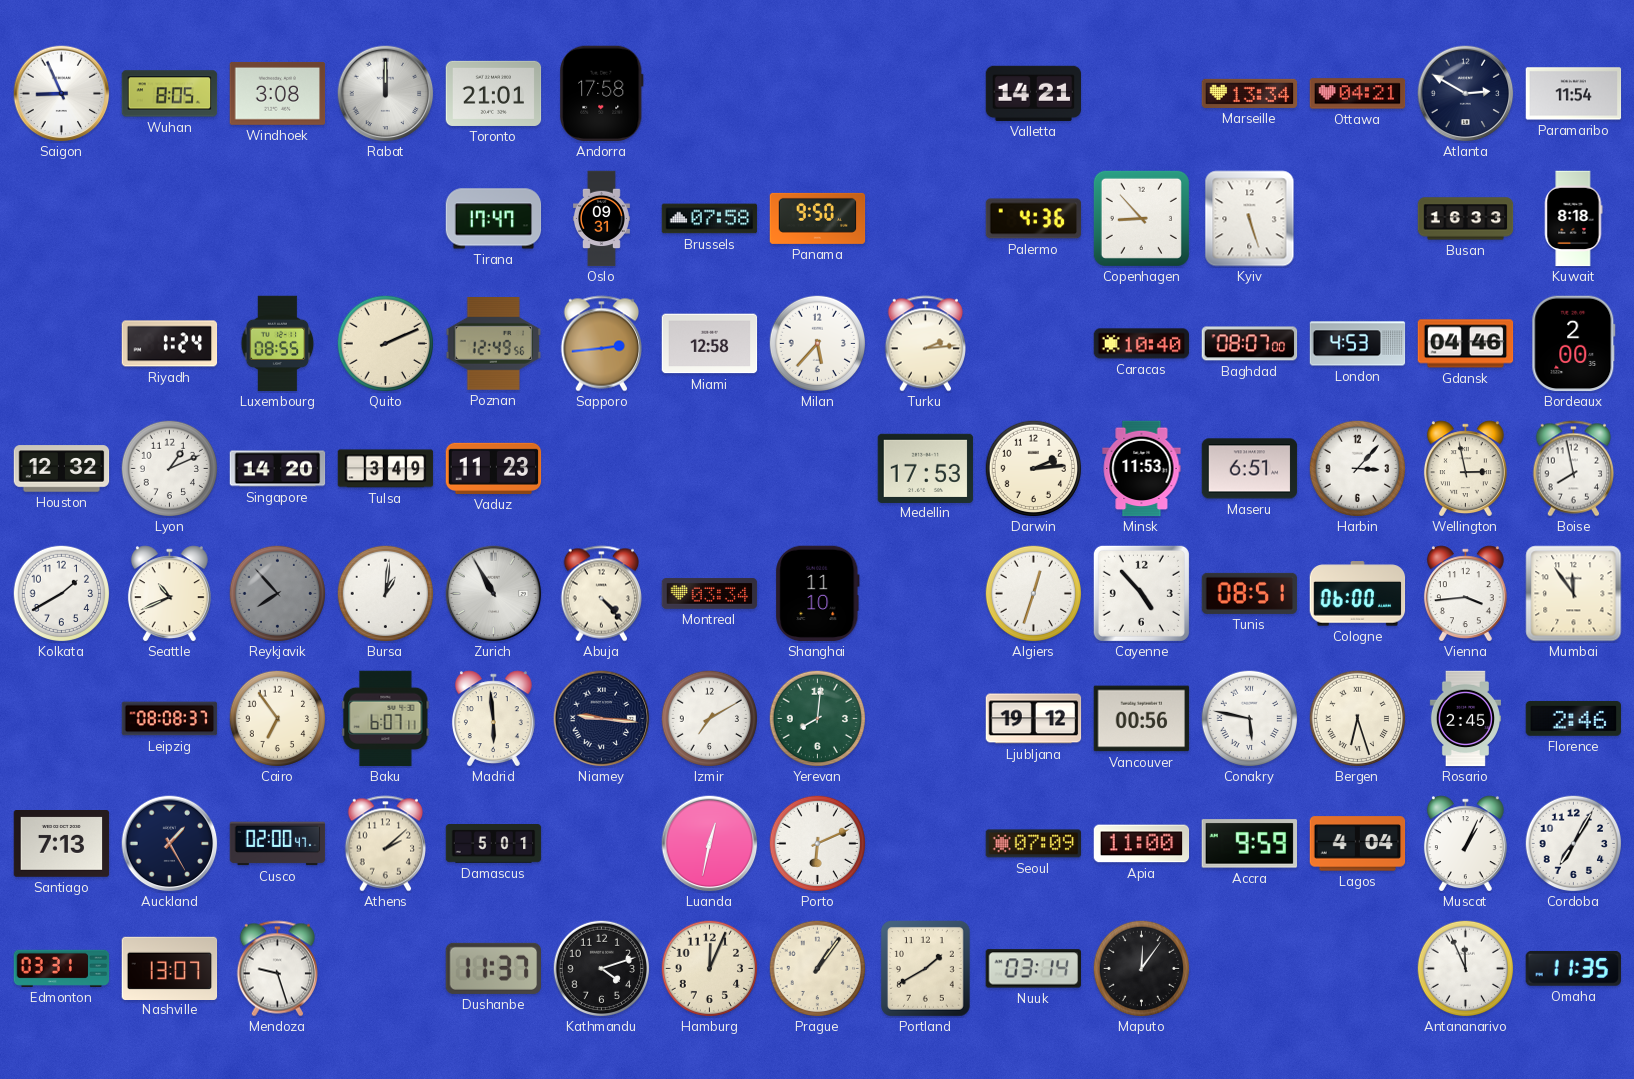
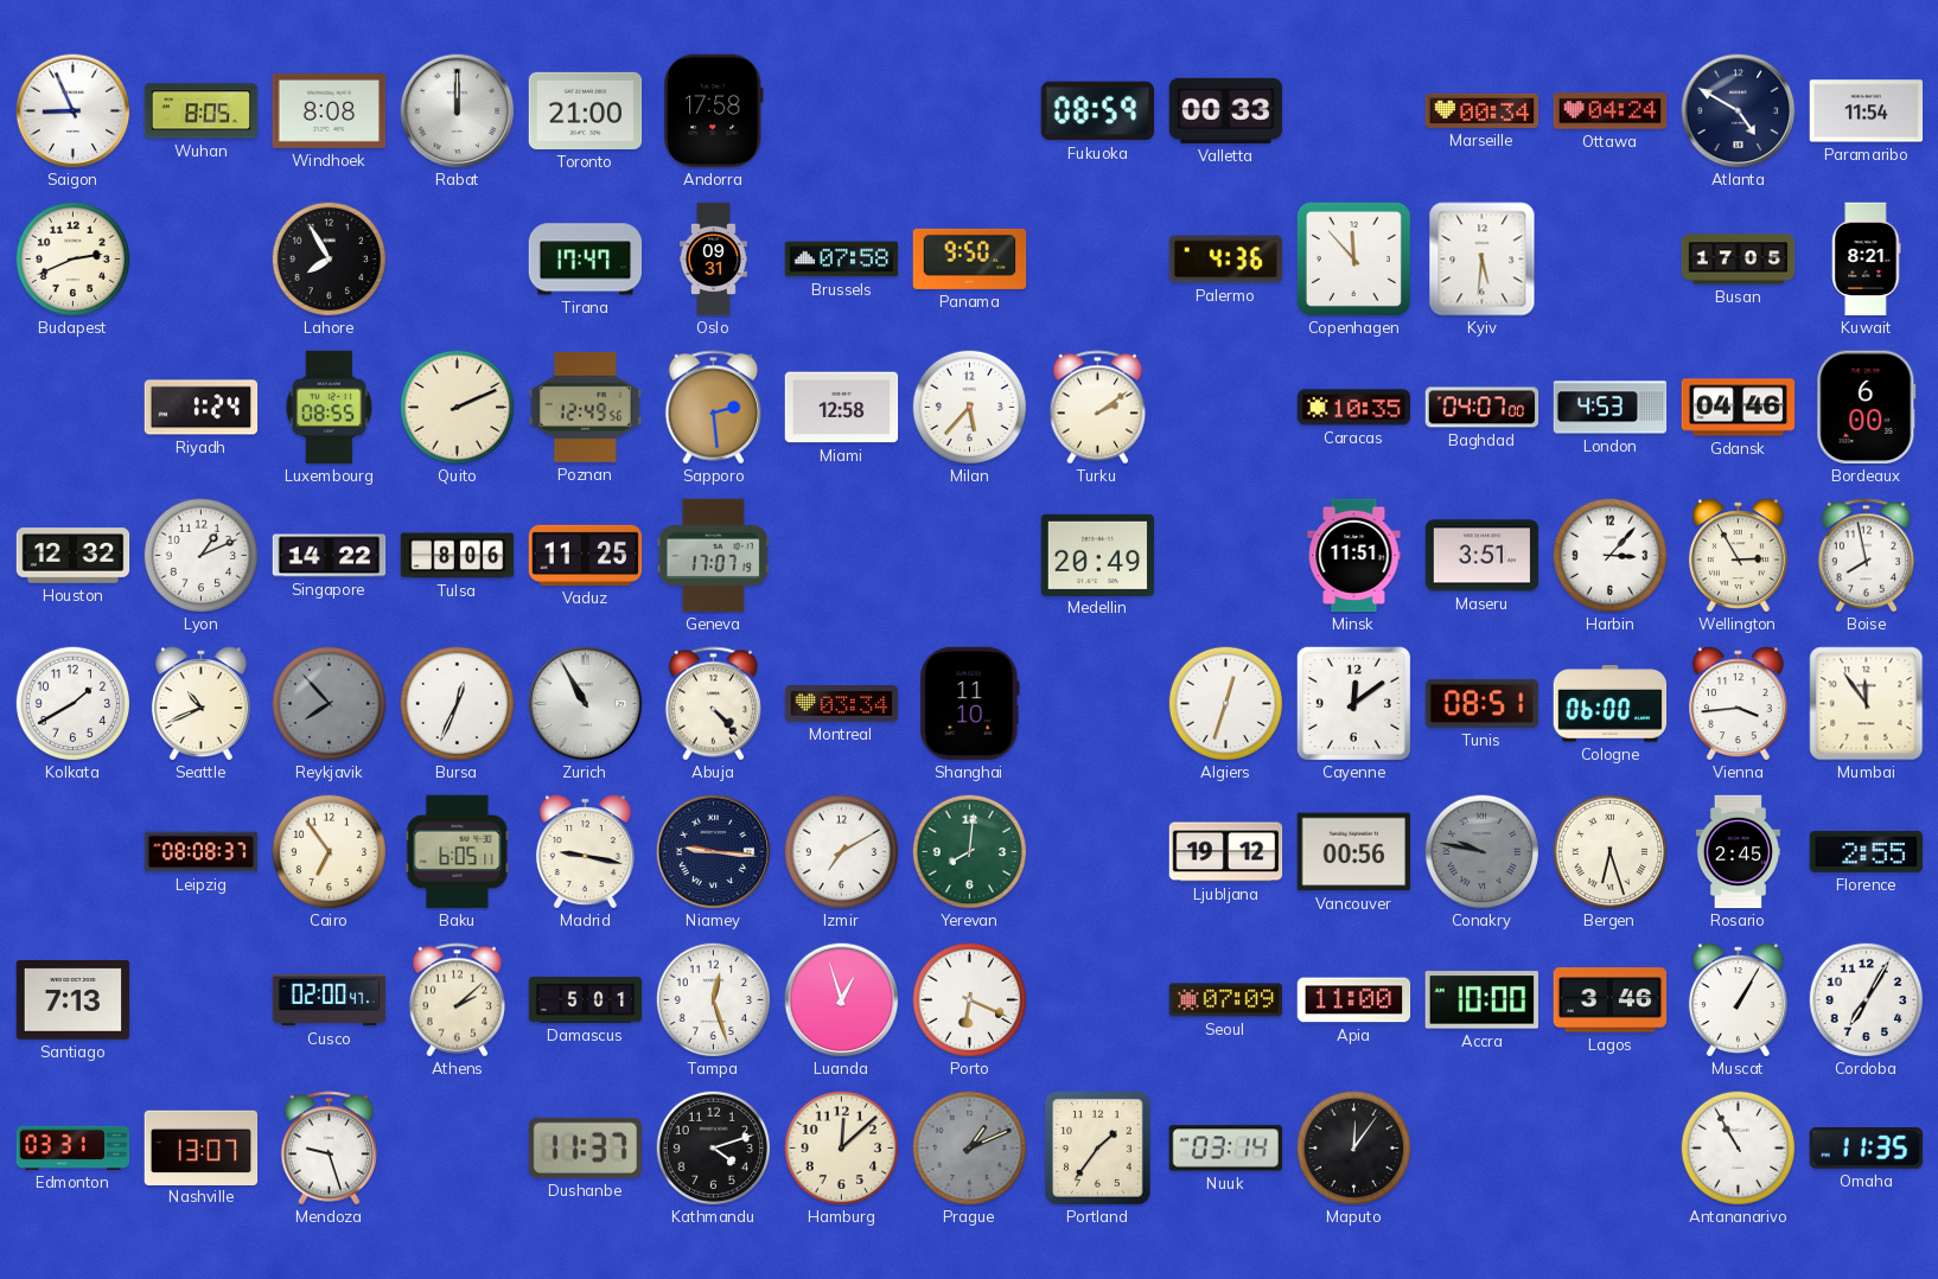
Windhoek: 3:08 -> 8:08 (330, 110)
Toronto: 21:01 -> 21:00 (586, 110)
Fukuoka: none -> 08:59 (1098, 111)
Valletta: 14:21 -> 00:33 (1226, 110)
Marseille: 13:34 -> 00:34 (1483, 110)
Ottawa: 04:21 -> 04:24 (1611, 111)
Atlanta: 2:50 -> 4:50 (1739, 111)
Budapest: none -> 2:41 (72, 258)
Lahore: none -> 7:55 (329, 258)
Copenhagen: 8:53 -> 11:53 (1353, 258)
Kyiv: 5:27 -> 5:31 (1483, 260)
Busan: 16:33 -> 17:05 (1739, 260)
Kuwait: 8:18 -> 8:21 (1866, 260)
Sapporo: 2:44 -> 2:29 (713, 408)
Turku: 2:14 -> 2:09 (1097, 408)
Caracas: 10:40 -> 10:35 (1354, 408)
Baghdad: 08:07 -> 04:07 (1483, 408)
Bordeaux: 2:00 -> 6:00 (1867, 408)
Singapore: 14:20 -> 14:22 (330, 556)
Tulsa: 3:49 -> 8:06 (458, 556)
Vaduz: 11:23 -> 11:25 (586, 555)
Geneva: none -> 17:07 (713, 556)
Medellin: 17:53 -> 20:49 (1098, 555)
Darwin: 2:14 -> none (1033, 468)
Minsk: 11:53 -> 11:51 (1354, 556)
Maseru: 6:51 -> 3:51 (1483, 556)
Wellington: 2:58 -> 2:55 (1738, 555)
Bursa: 1:01 -> 12:34 (457, 703)
Cayenne: 4:53 -> 12:09 (1353, 703)
Baku: 6:07 -> 6:05 (458, 852)
Madrid: 5:59 -> 9:17 (585, 851)
Conakry: 5:47 -> 9:47 (1481, 851)
Conakry dial: white -> grey (1481, 851)
Florence: 2:46 -> 2:55 (1867, 851)
Auckland: 1:25 -> none (170, 844)
Tampa: none -> 12:27 (713, 999)
Luanda: 12:32 -> 12:57 (842, 1000)
Porto: 6:11 -> 6:19 (969, 999)
Accra: 9:59 -> 10:00 (1481, 1000)
Lagos: 4:04 -> 3:46 (1611, 1000)
Muscat: 1:04 -> 1:05 (1738, 999)
Hamburg: 12:04 -> 12:08 (841, 1147)
Prague: 1:06 -> 1:11 (969, 1147)
Prague dial: cream -> grey (969, 1147)
Portland: 1:40 -> 1:36 (1098, 1149)
Antananarivo: 11:56 -> 10:55 (1738, 1147)
